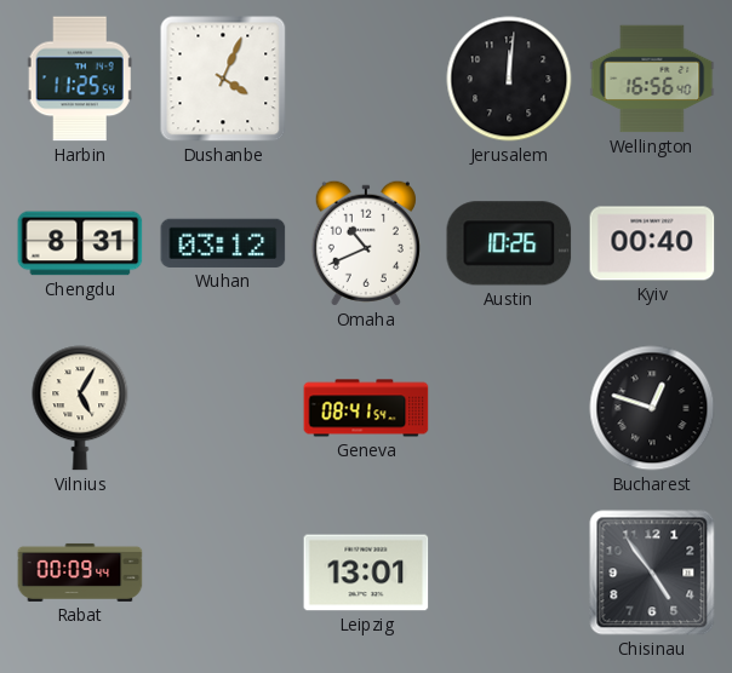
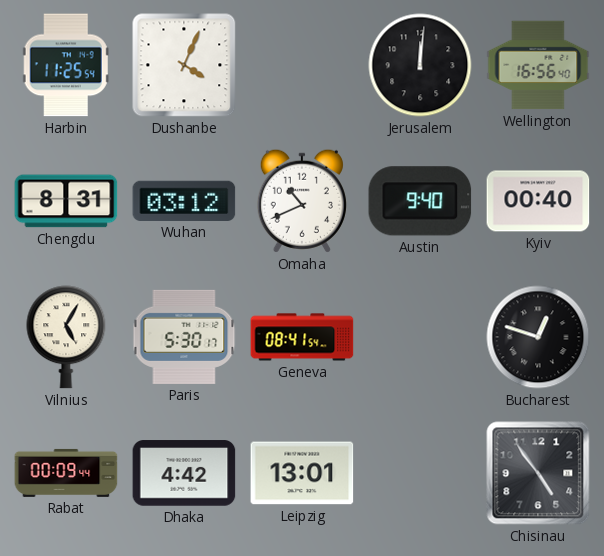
Austin: 10:26 -> 9:40 (420, 201)
Paris: none -> 5:30 (184, 337)
Dhaka: none -> 4:42 (184, 473)
